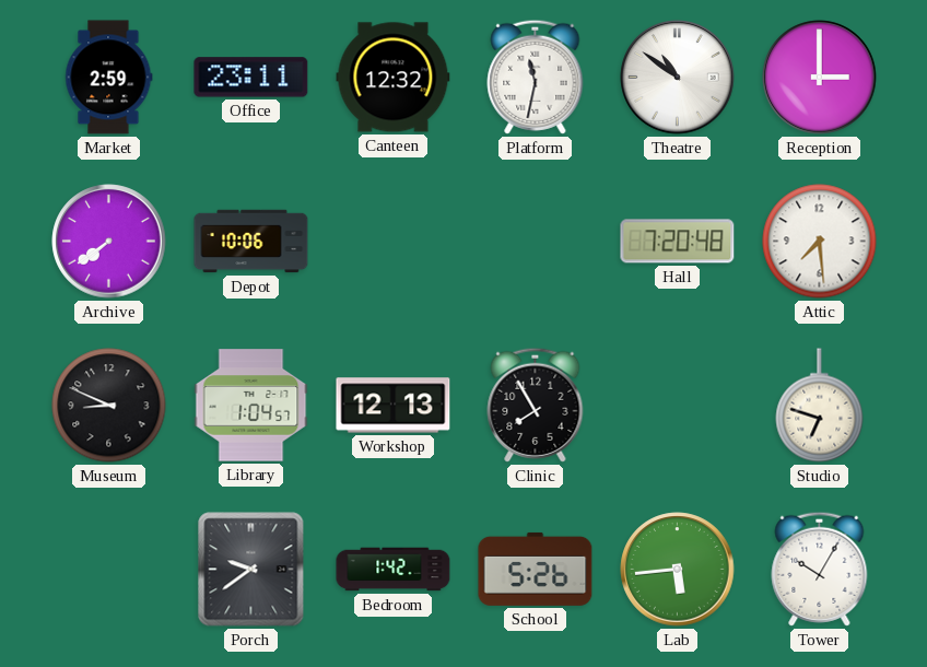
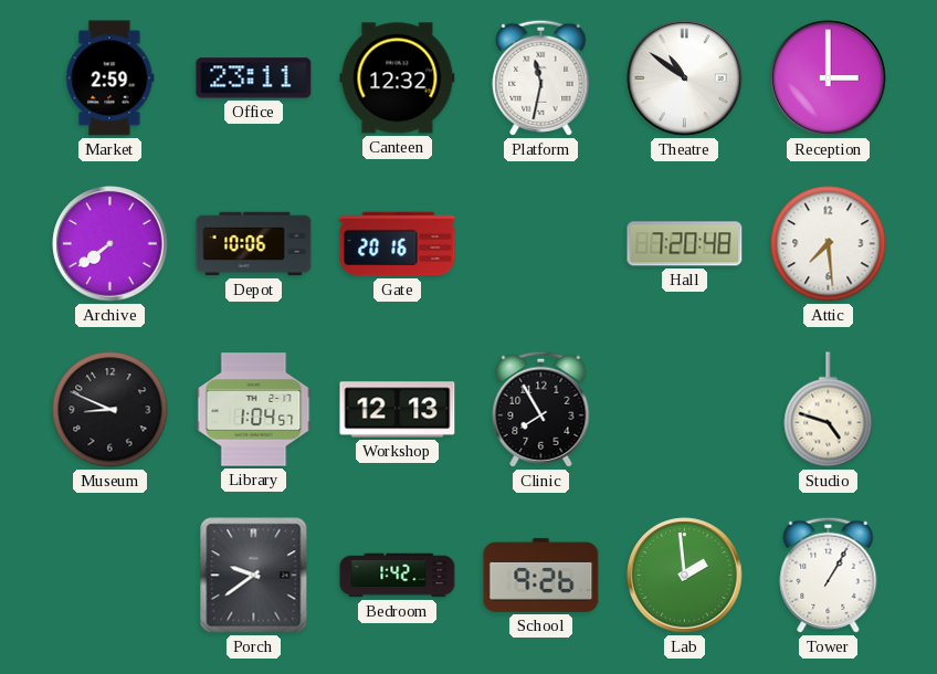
Gate: none -> 20:16 (398, 244)
Studio: 6:48 -> 4:48 (829, 410)
School: 5:26 -> 9:26 (541, 575)
Lab: 5:44 -> 1:59 (685, 576)
Tower: 10:05 -> 1:05 (829, 575)
